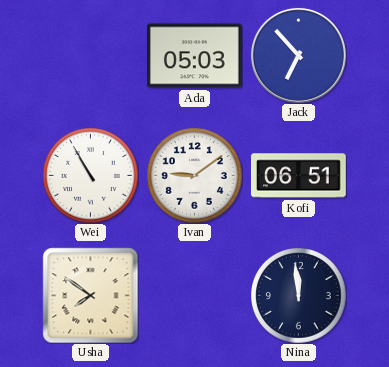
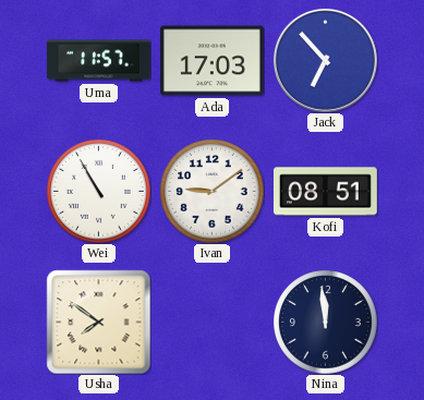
Uma: none -> 11:57 (99, 61)
Ada: 05:03 -> 17:03 (211, 61)
Kofi: 06:51 -> 08:51 (325, 192)
